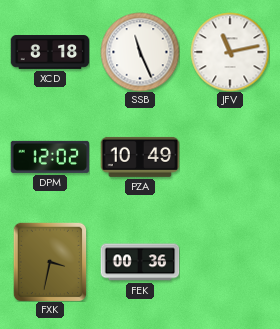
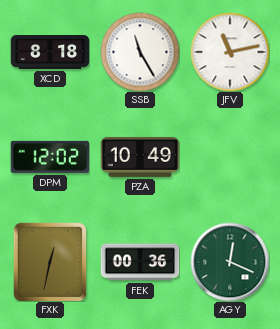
SSB: 11:26 -> 11:25 (140, 52)
FXK: 3:32 -> 12:32 (50, 262)
AGY: none -> 12:19 (230, 262)
